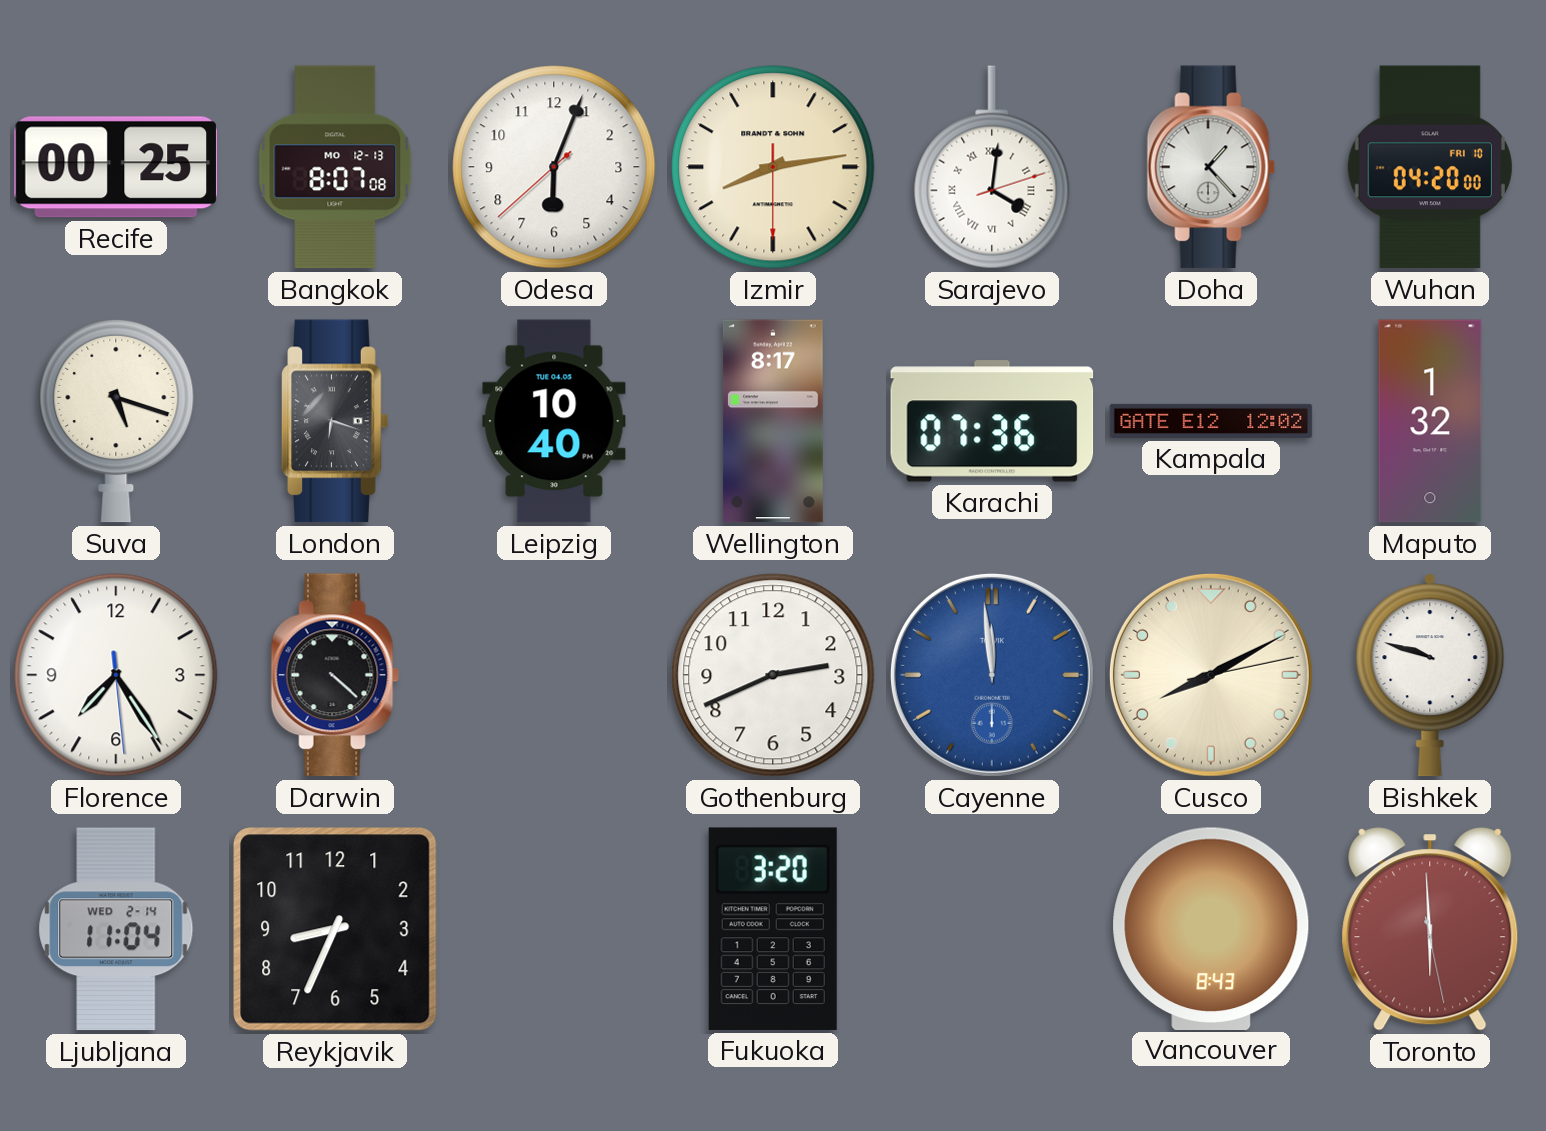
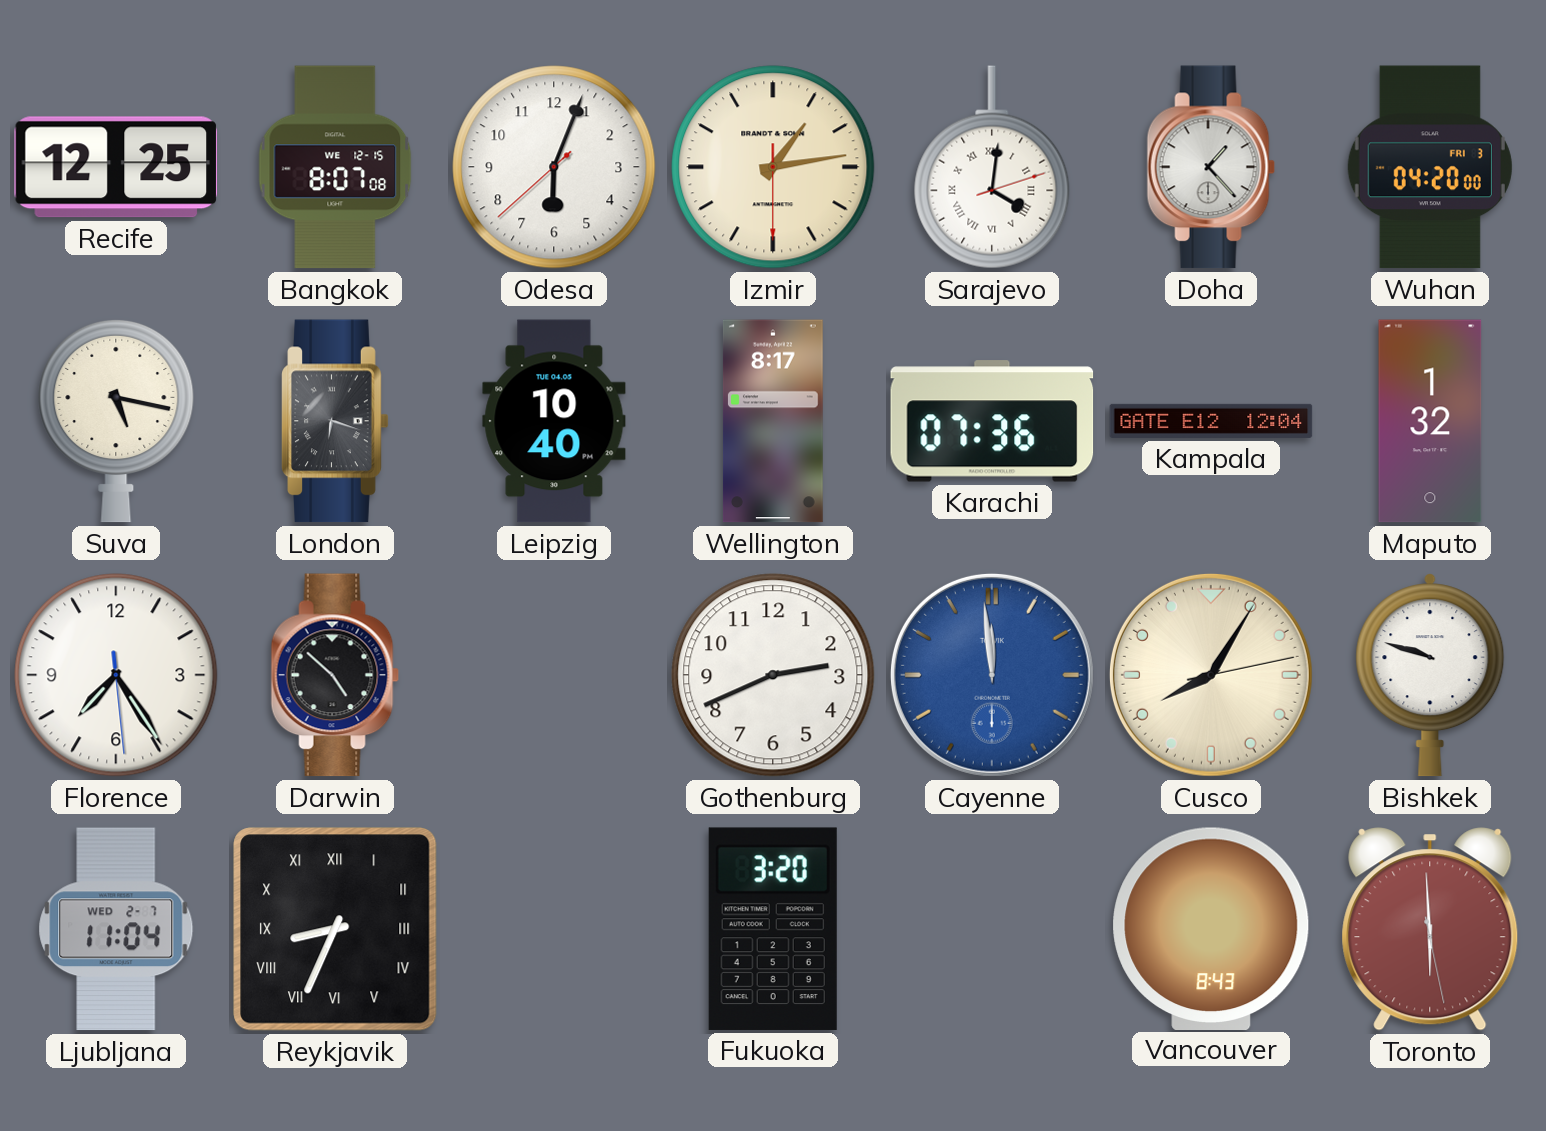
Recife: 00:25 -> 12:25 (115, 167)
Bangkok date: MO 12-13 -> WE 12-15 (335, 167)
Izmir: 8:13 -> 1:13 (773, 167)
Wuhan date: FRI 10 -> FRI 3 (1430, 167)
Suva: 5:18 -> 5:17 (116, 421)
Kampala: 12:02 -> 12:04 (1211, 421)
Darwin: 4:22 -> 4:52 (335, 675)
Cusco: 8:10 -> 8:05 (1211, 675)
Ljubljana date: WED 2-14 -> WED 2-7 (116, 929)
Reykjavik numerals: Arabic -> Roman (335, 929)
